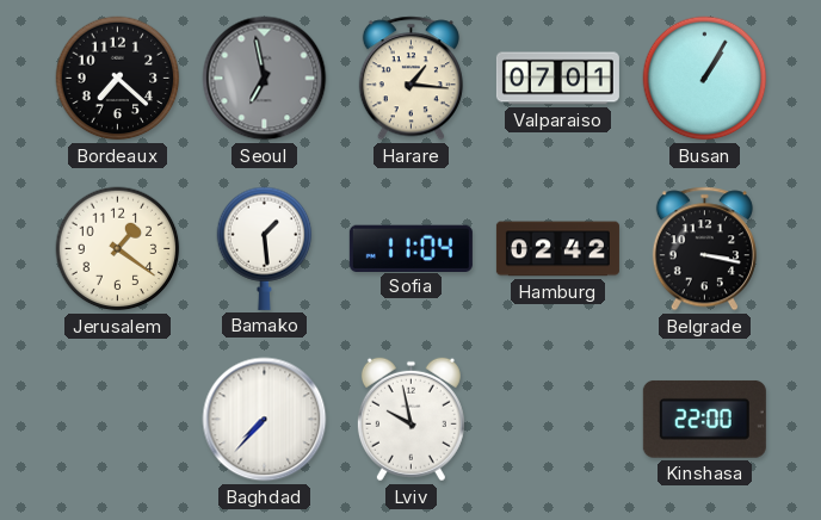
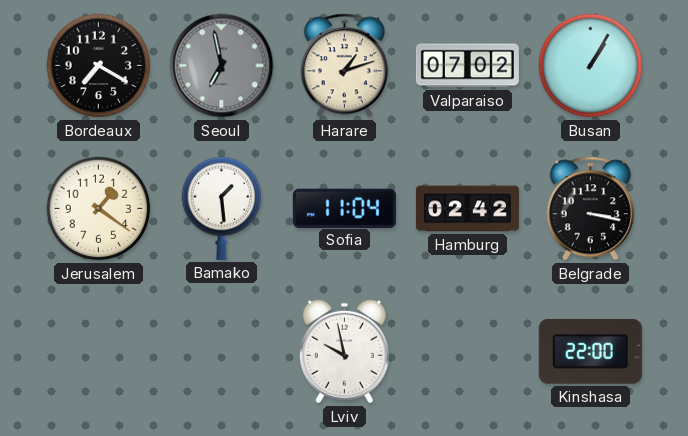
Bordeaux: 7:22 -> 7:20 (99, 66)
Harare: 1:16 -> 1:12 (344, 66)
Valparaiso: 07:01 -> 07:02 (467, 66)
Baghdad: 7:37 -> none (265, 420)
